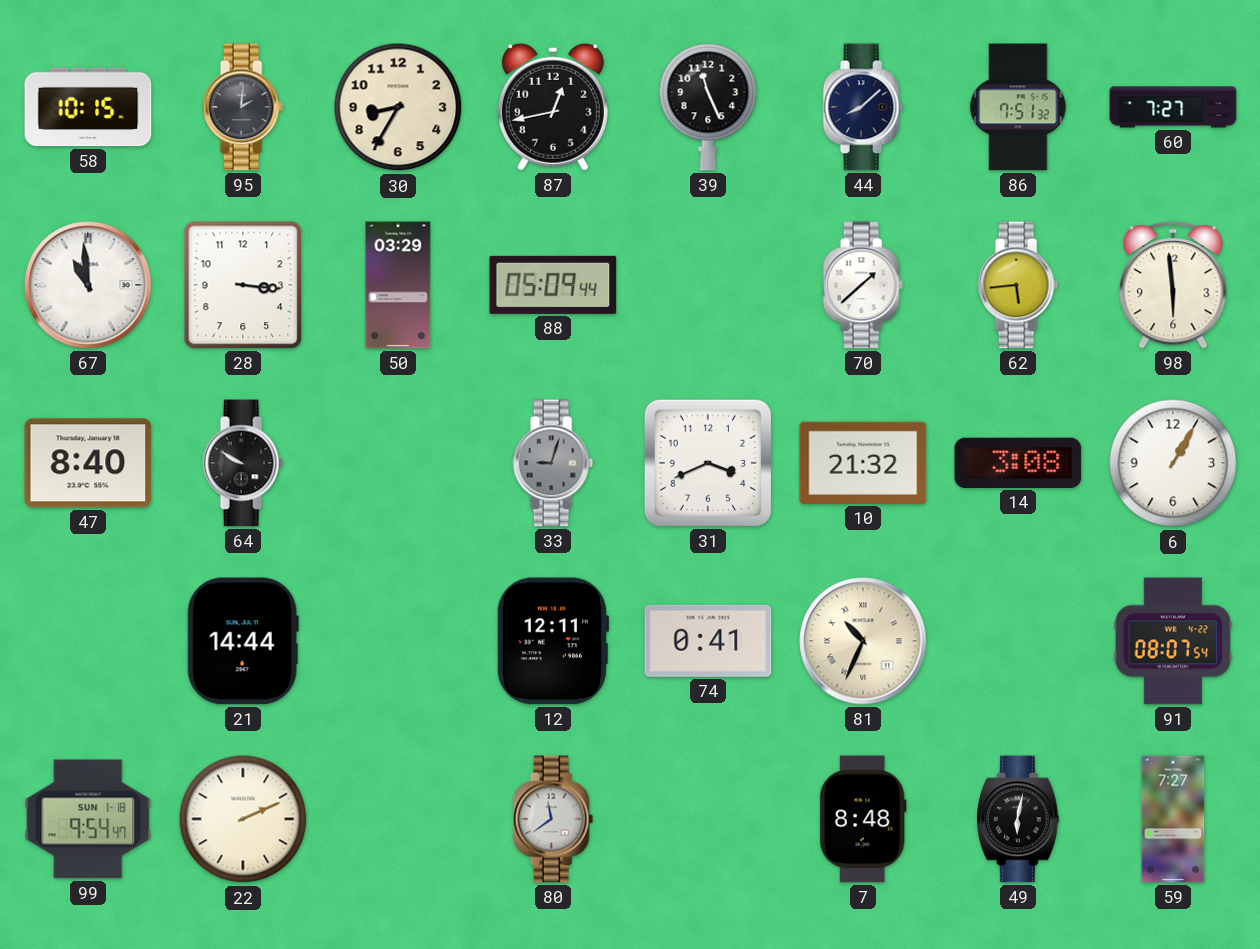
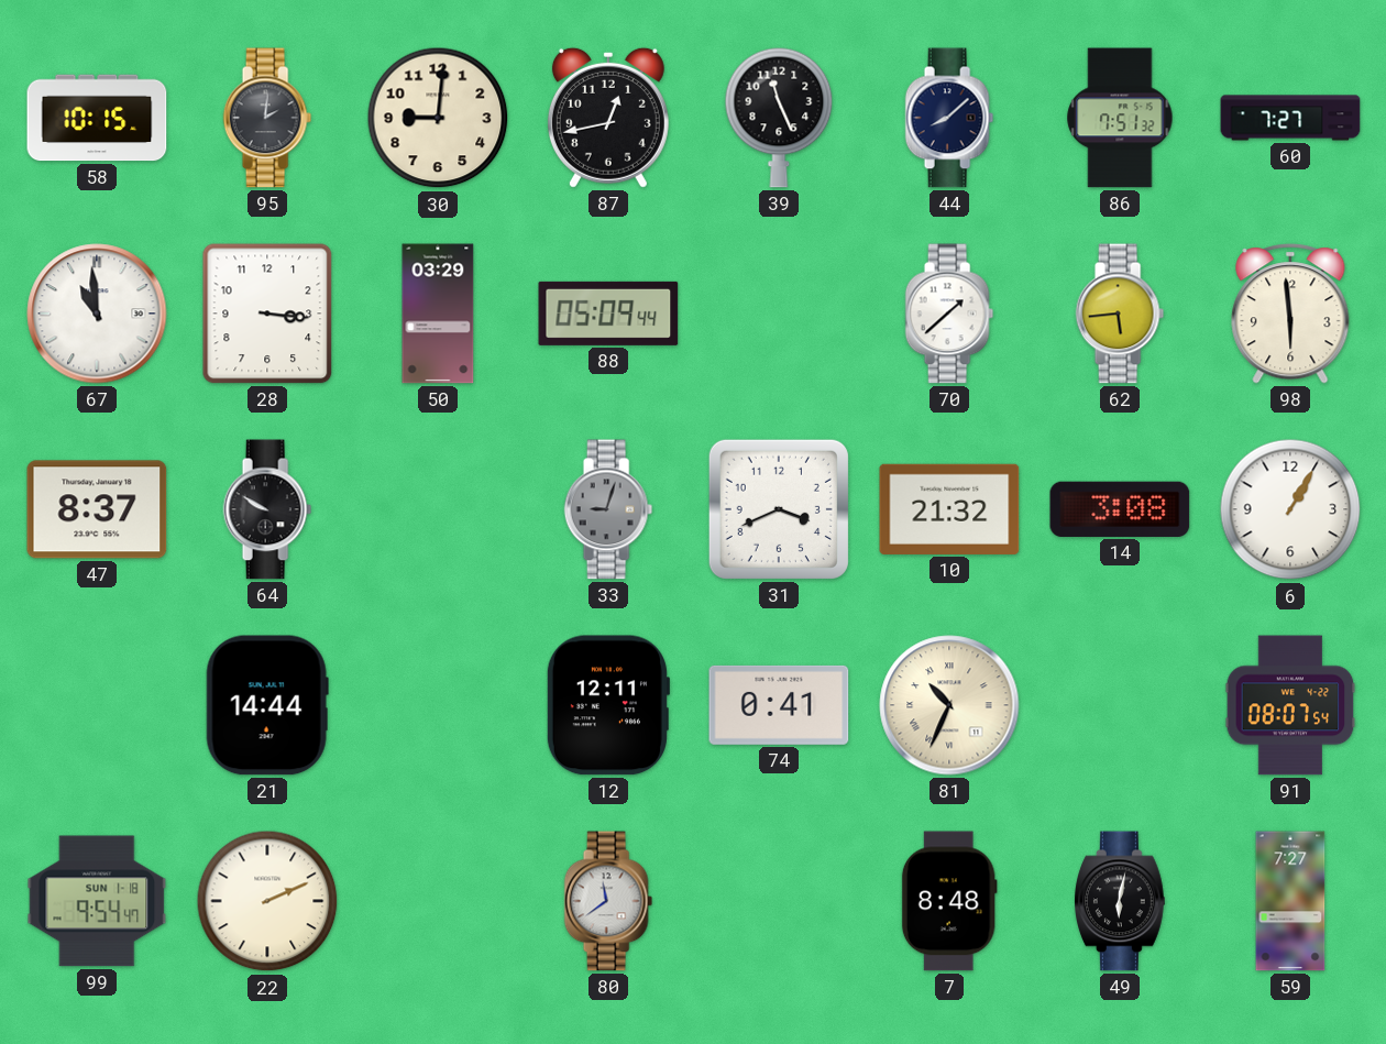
30: 8:35 -> 9:01 (438, 118)
47: 8:40 -> 8:37 (97, 509)
